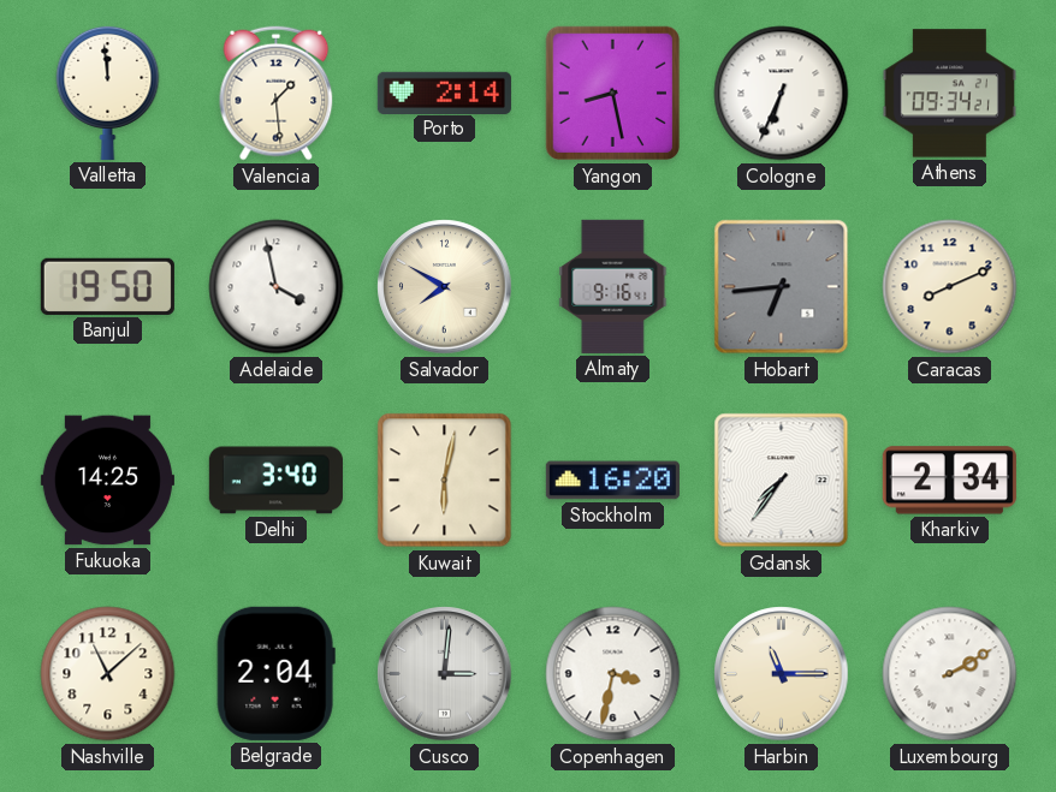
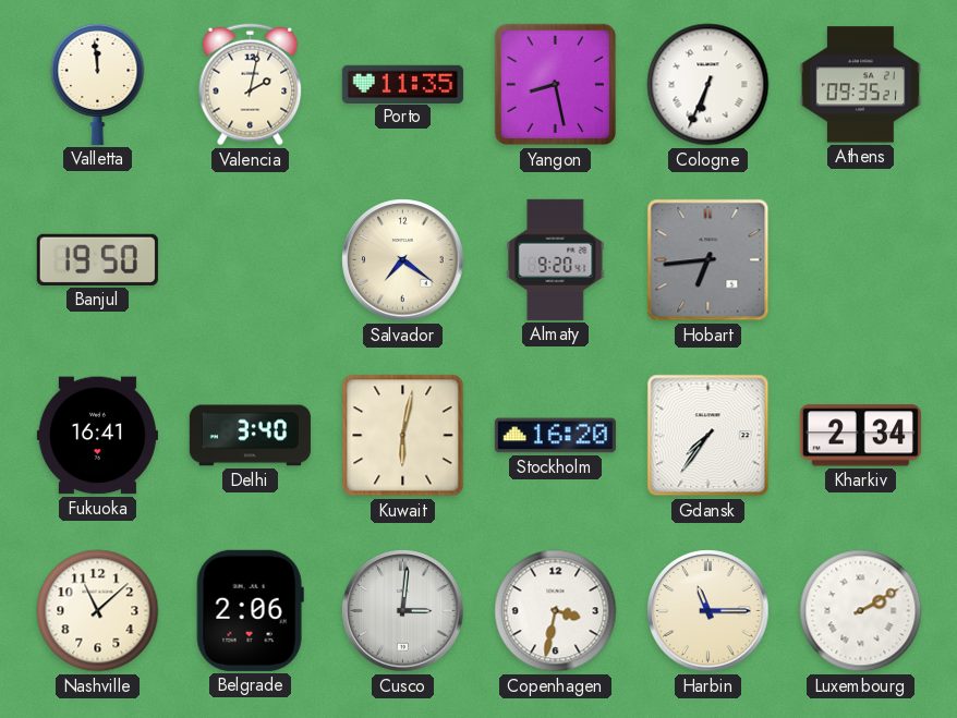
Valencia: 1:29 -> 2:02 (251, 85)
Porto: 2:14 -> 11:35 (402, 84)
Athens: 09:34 -> 09:35 (860, 85)
Adelaide: 3:58 -> none (277, 287)
Salvador: 7:50 -> 7:21 (403, 260)
Almaty: 9:16 -> 9:20 (556, 259)
Caracas: 8:11 -> none (950, 287)
Fukuoka: 14:25 -> 16:41 (97, 436)
Belgrade: 2:04 -> 2:06 (250, 610)
